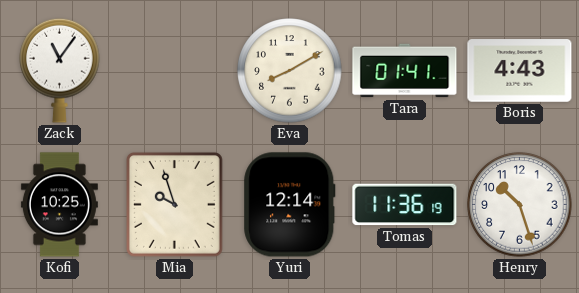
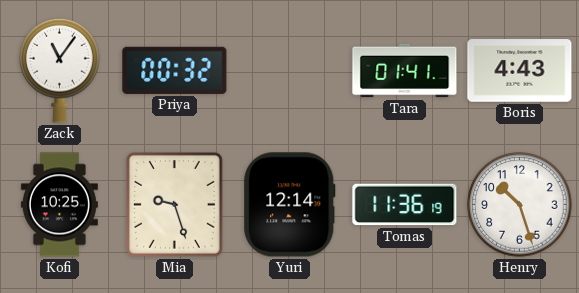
Priya: none -> 00:32 (175, 70)
Eva: 8:10 -> none (290, 71)
Mia: 9:57 -> 9:27 (174, 204)
